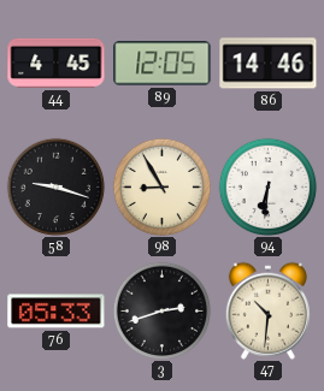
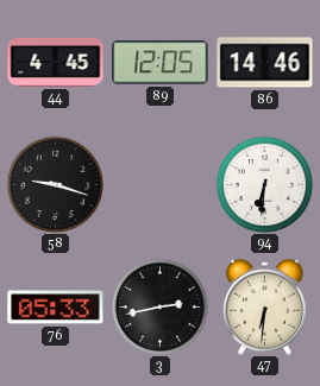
98: 8:55 -> none (161, 186)
3: 2:42 -> 2:43 (159, 306)
47: 10:31 -> 6:31 (264, 306)
